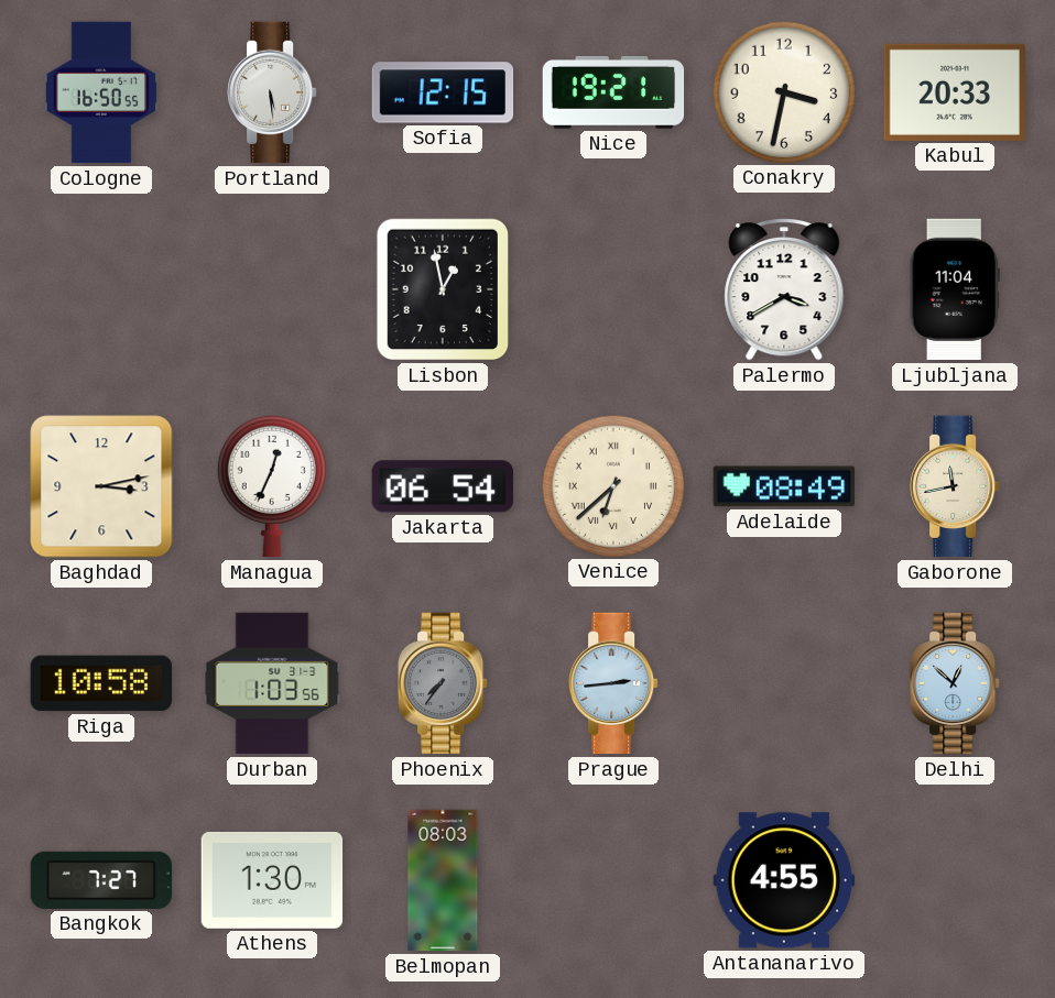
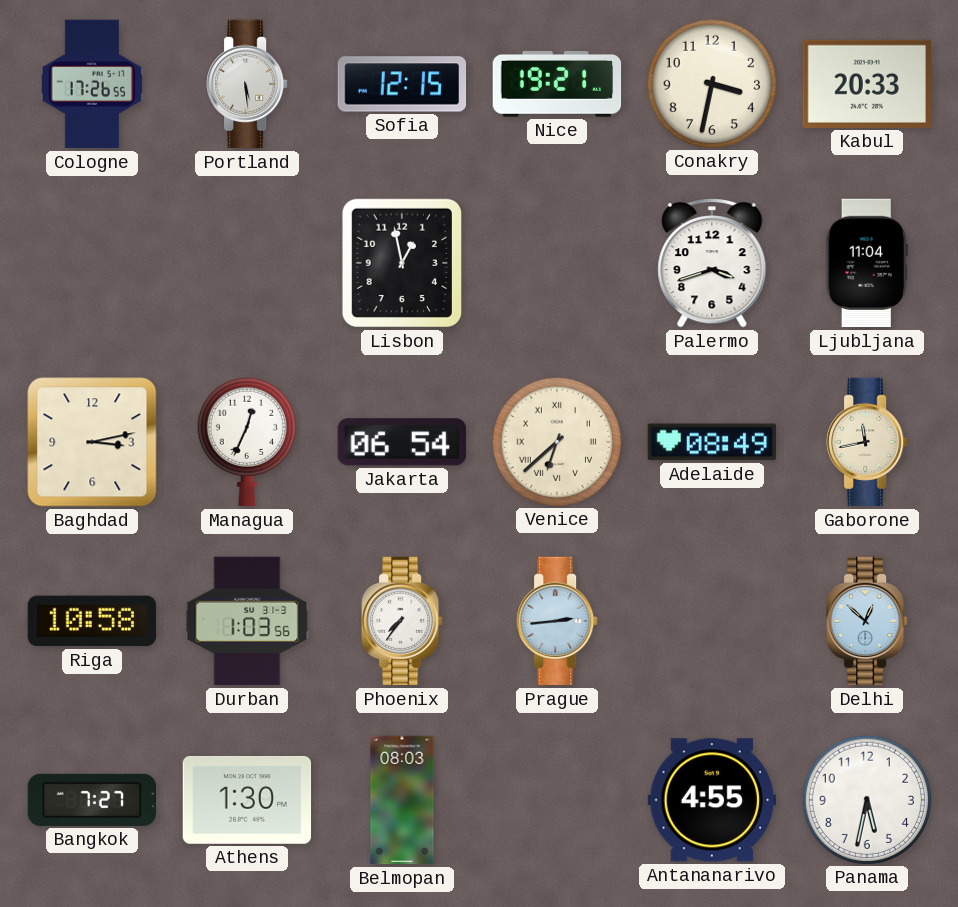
Cologne: 16:50 -> 17:26 (91, 84)
Palermo: 3:40 -> 3:42 (712, 263)
Phoenix dial: grey -> white (402, 621)
Panama: none -> 5:32 (866, 799)
